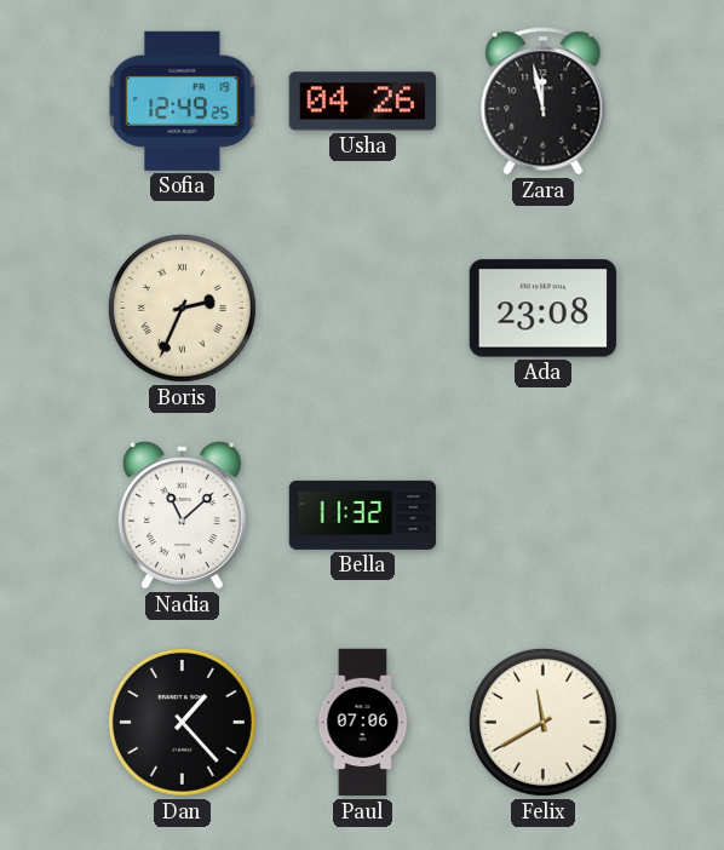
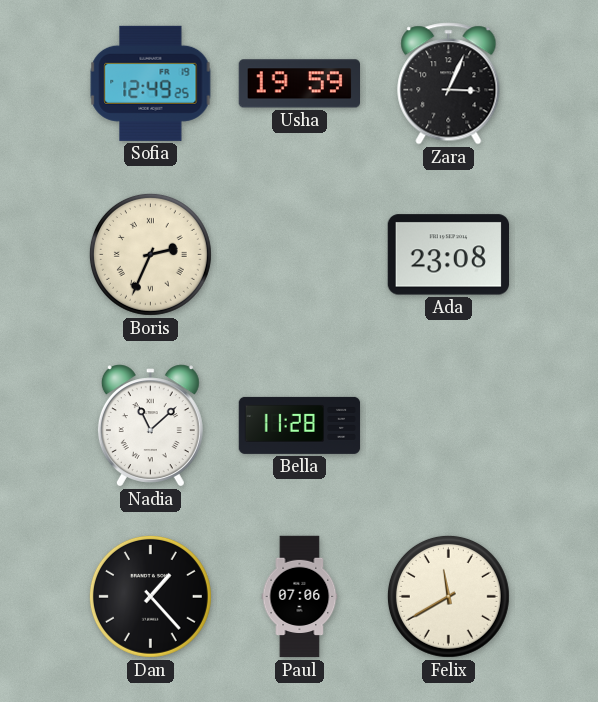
Usha: 04:26 -> 19:59 (299, 84)
Zara: 11:58 -> 3:04 (449, 84)
Bella: 11:32 -> 11:28 (300, 425)
